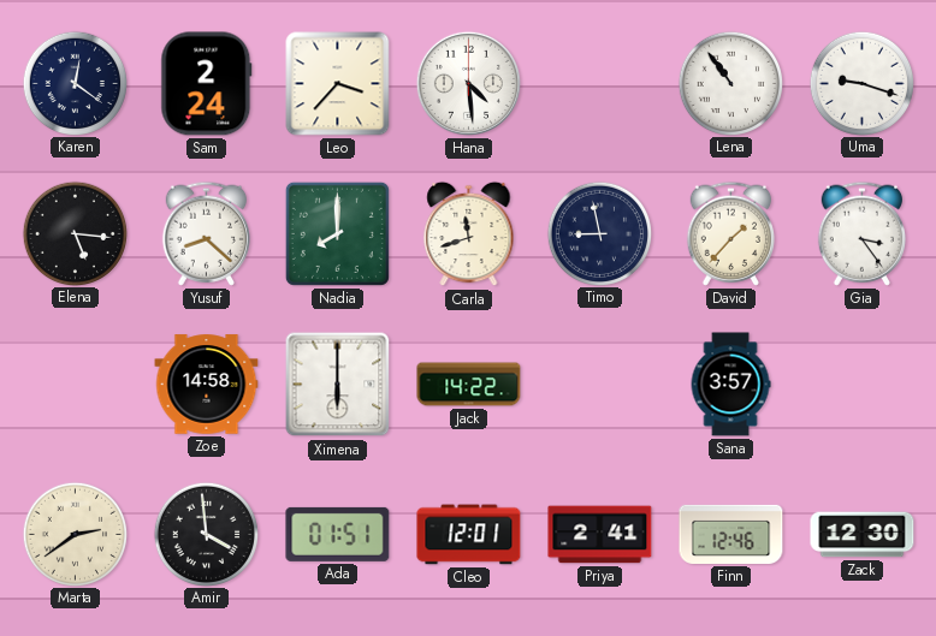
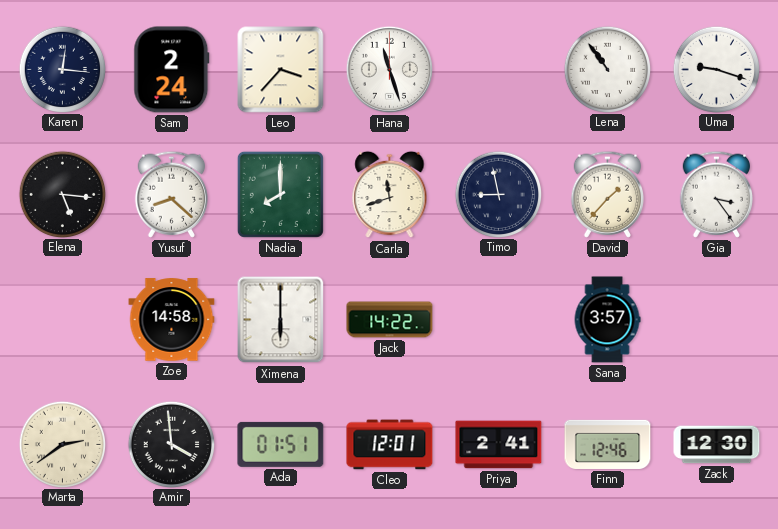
Karen: 12:21 -> 12:16 (62, 69)
Hana: 4:29 -> 11:27 (389, 69)
